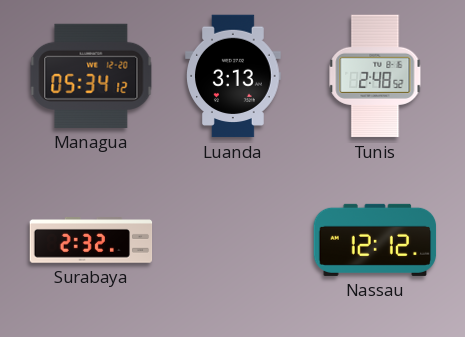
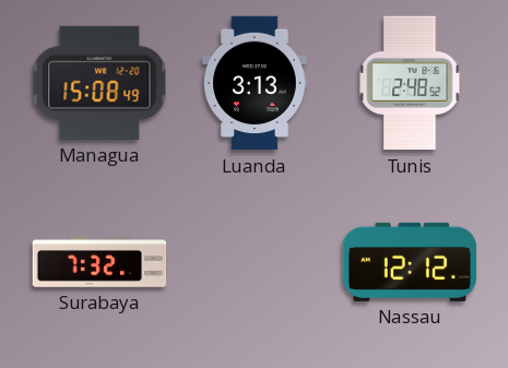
Managua: 05:34 -> 15:08 (99, 83)
Surabaya: 2:32 -> 7:32 (99, 263)
